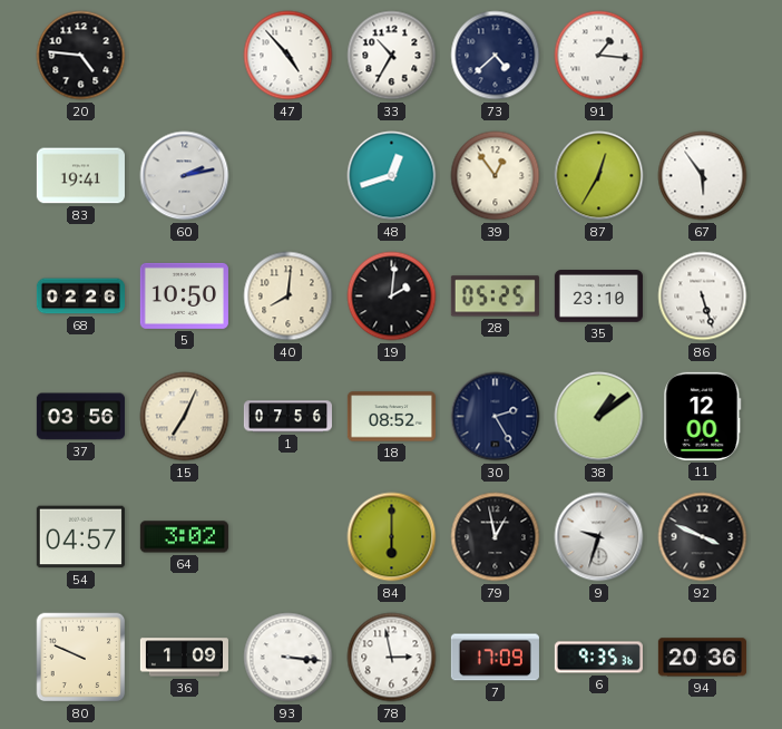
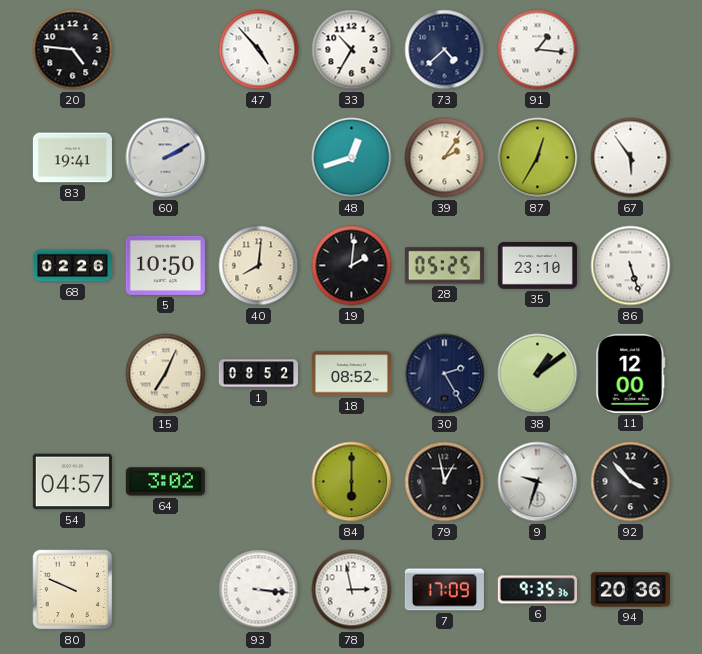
60: 2:13 -> 2:10 (166, 158)
39: 12:54 -> 2:06 (445, 158)
37: 03:56 -> none (80, 417)
1: 07:56 -> 08:52 (258, 374)
92: 3:49 -> 3:53 (631, 482)
36: 1:09 -> none (184, 658)
